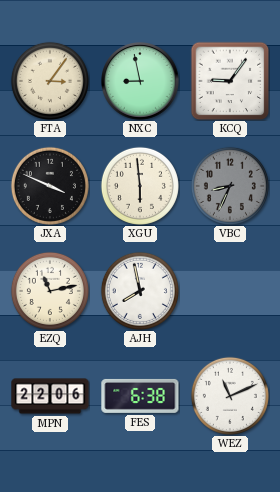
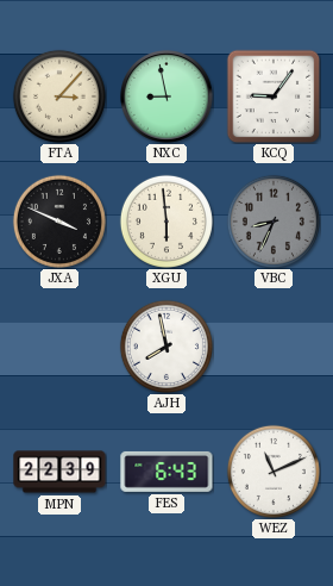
FTA: 3:06 -> 3:07 (59, 96)
EZQ: 11:13 -> none (50, 291)
MPN: 22:06 -> 22:39 (59, 472)
FES: 6:38 -> 6:43 (166, 472)
